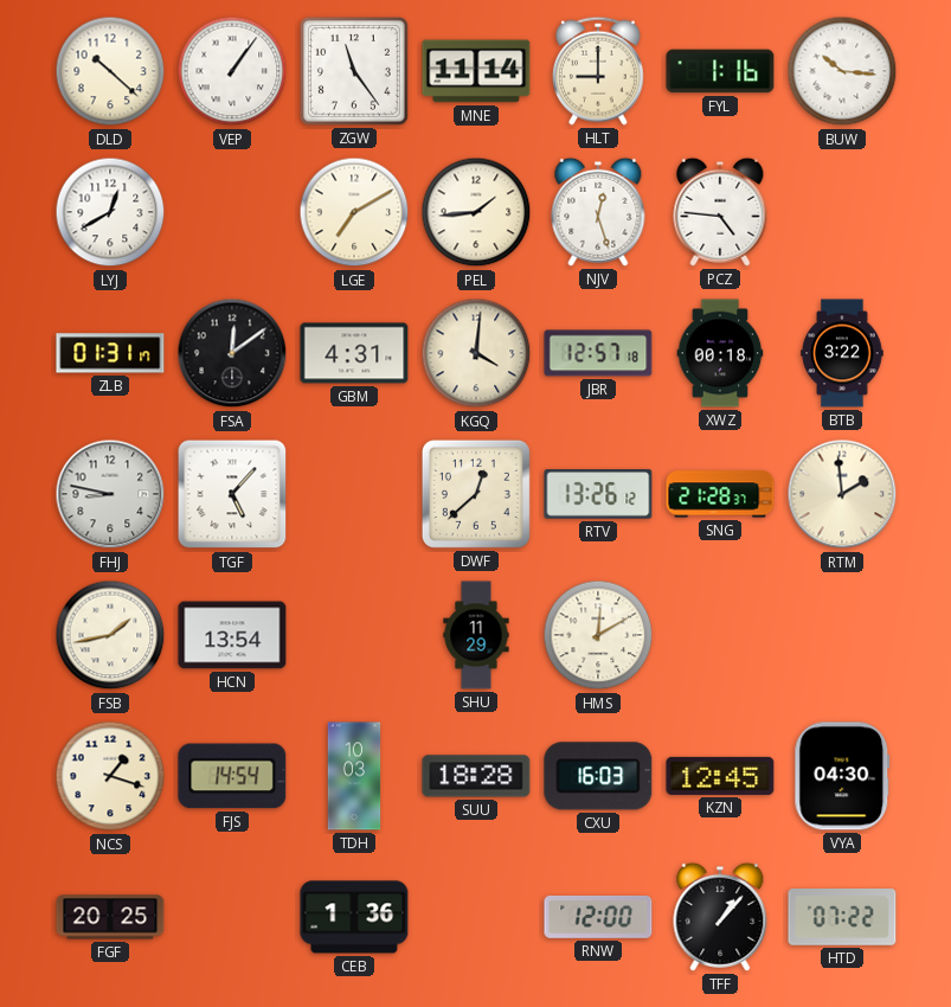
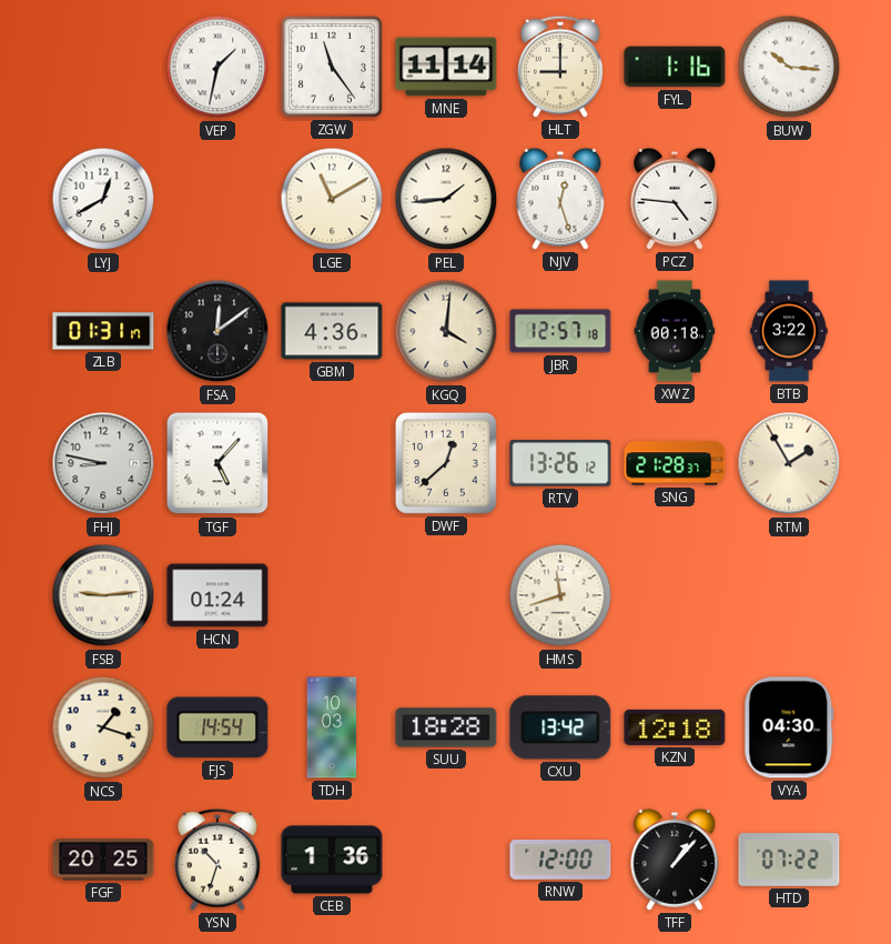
DLD: 10:22 -> none (110, 71)
VEP: 1:06 -> 1:32 (217, 67)
LGE: 7:10 -> 11:10 (332, 199)
GBM: 4:31 -> 4:36 (332, 331)
RTM: 1:59 -> 1:55 (789, 463)
FSB: 1:43 -> 9:14 (103, 595)
HCN: 13:54 -> 01:24 (217, 595)
SHU: 11:29 -> none (476, 635)
HMS: 12:10 -> 11:42 (560, 595)
CXU: 16:03 -> 13:42 (560, 727)
KZN: 12:45 -> 12:18 (675, 727)
YSN: none -> 10:33 (217, 860)
